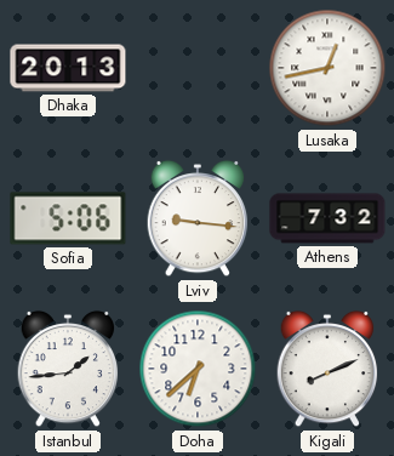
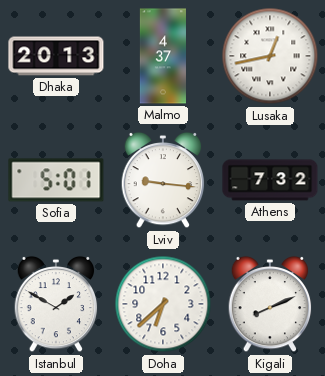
Malmo: none -> 4:37 (163, 56)
Sofia: 5:06 -> 5:01 (56, 180)
Istanbul: 1:44 -> 1:50 (56, 304)
